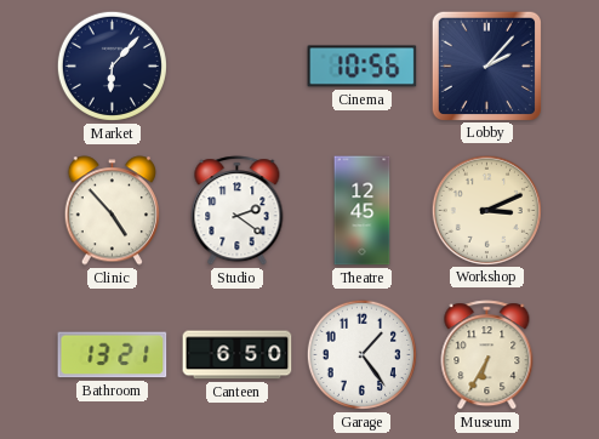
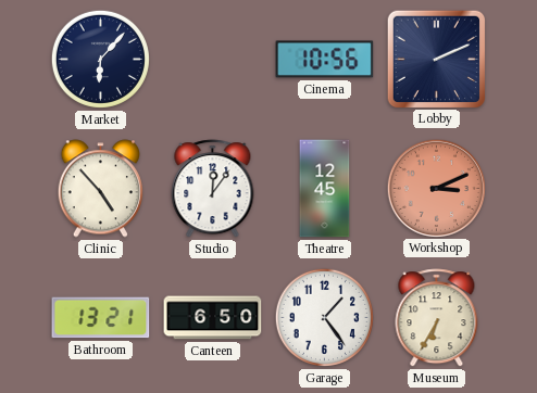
Lobby: 2:07 -> 2:11 (436, 59)
Studio: 2:21 -> 12:06 (213, 189)
Workshop dial: cream -> salmon (436, 188)
